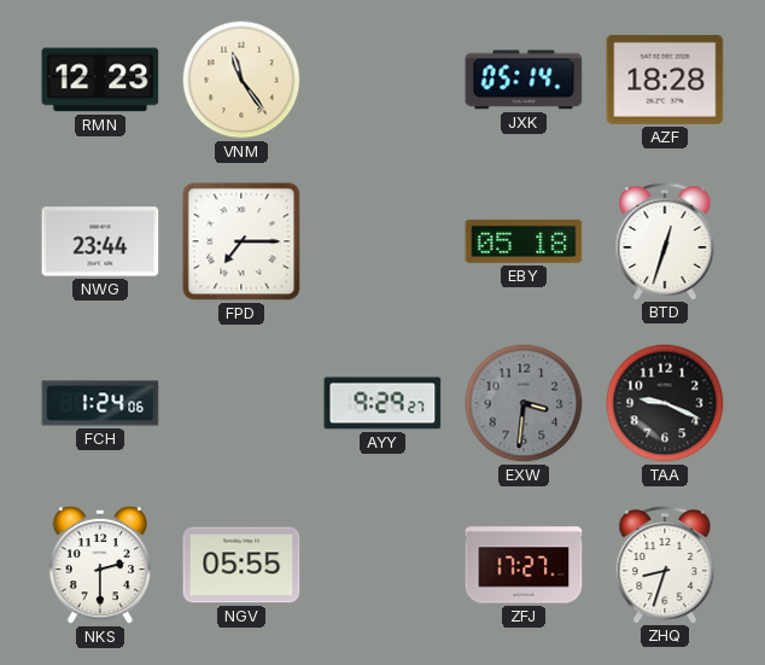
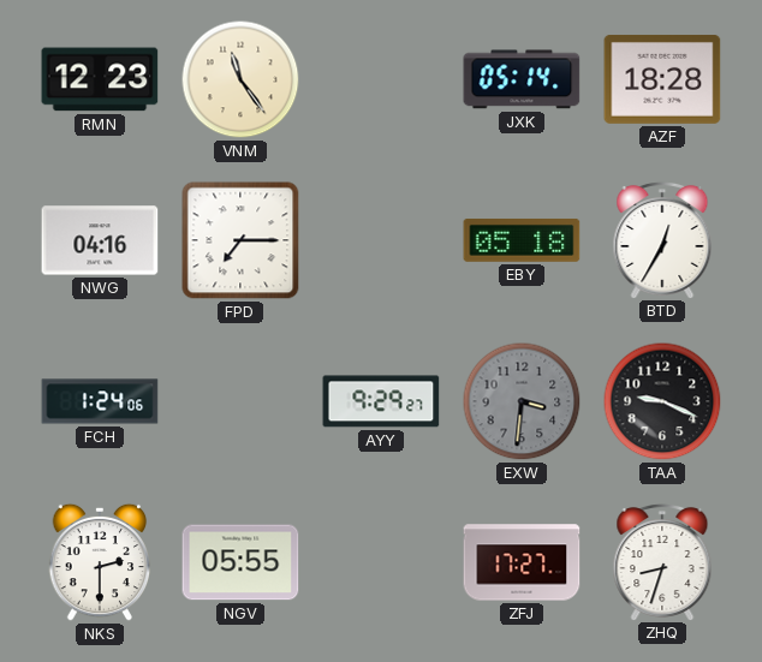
NWG: 23:44 -> 04:16 (100, 240)
BTD: 12:33 -> 12:35 (662, 239)
